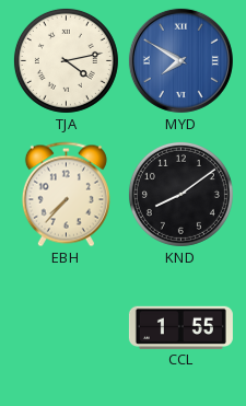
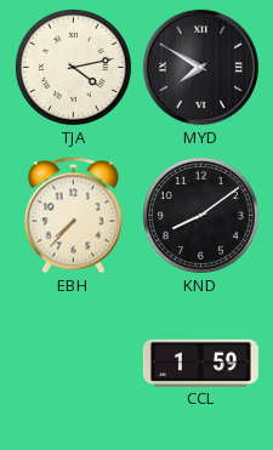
MYD dial: blue -> black (200, 67)
CCL: 1:55 -> 1:59 (200, 363)
